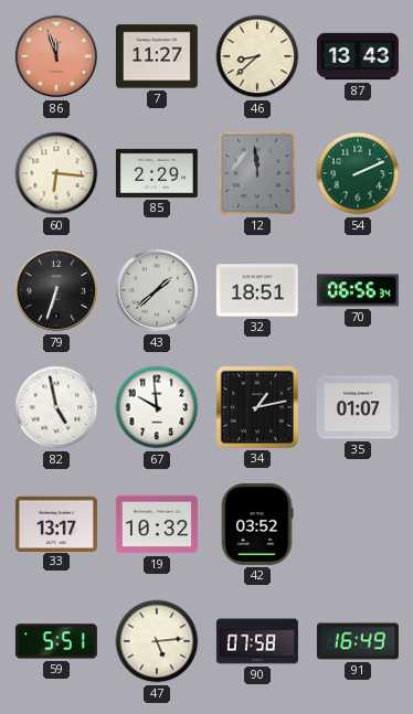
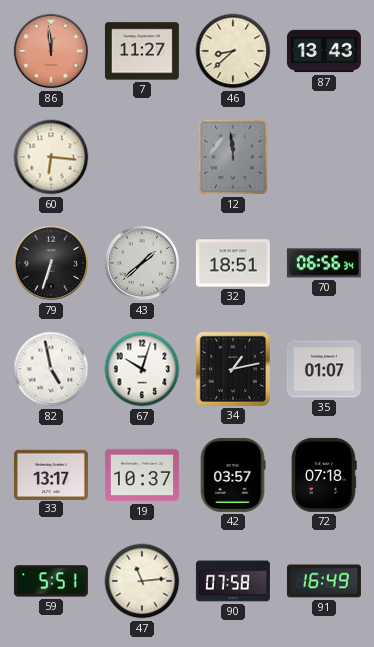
86: 11:57 -> 11:59 (51, 51)
85: 2:29 -> none (157, 173)
54: 2:11 -> none (358, 173)
67: 9:59 -> 10:03 (142, 369)
19: 10:32 -> 10:37 (142, 475)
42: 03:52 -> 03:57 (233, 475)
72: none -> 07:18 (324, 475)
47: 5:14 -> 11:14 (142, 581)
